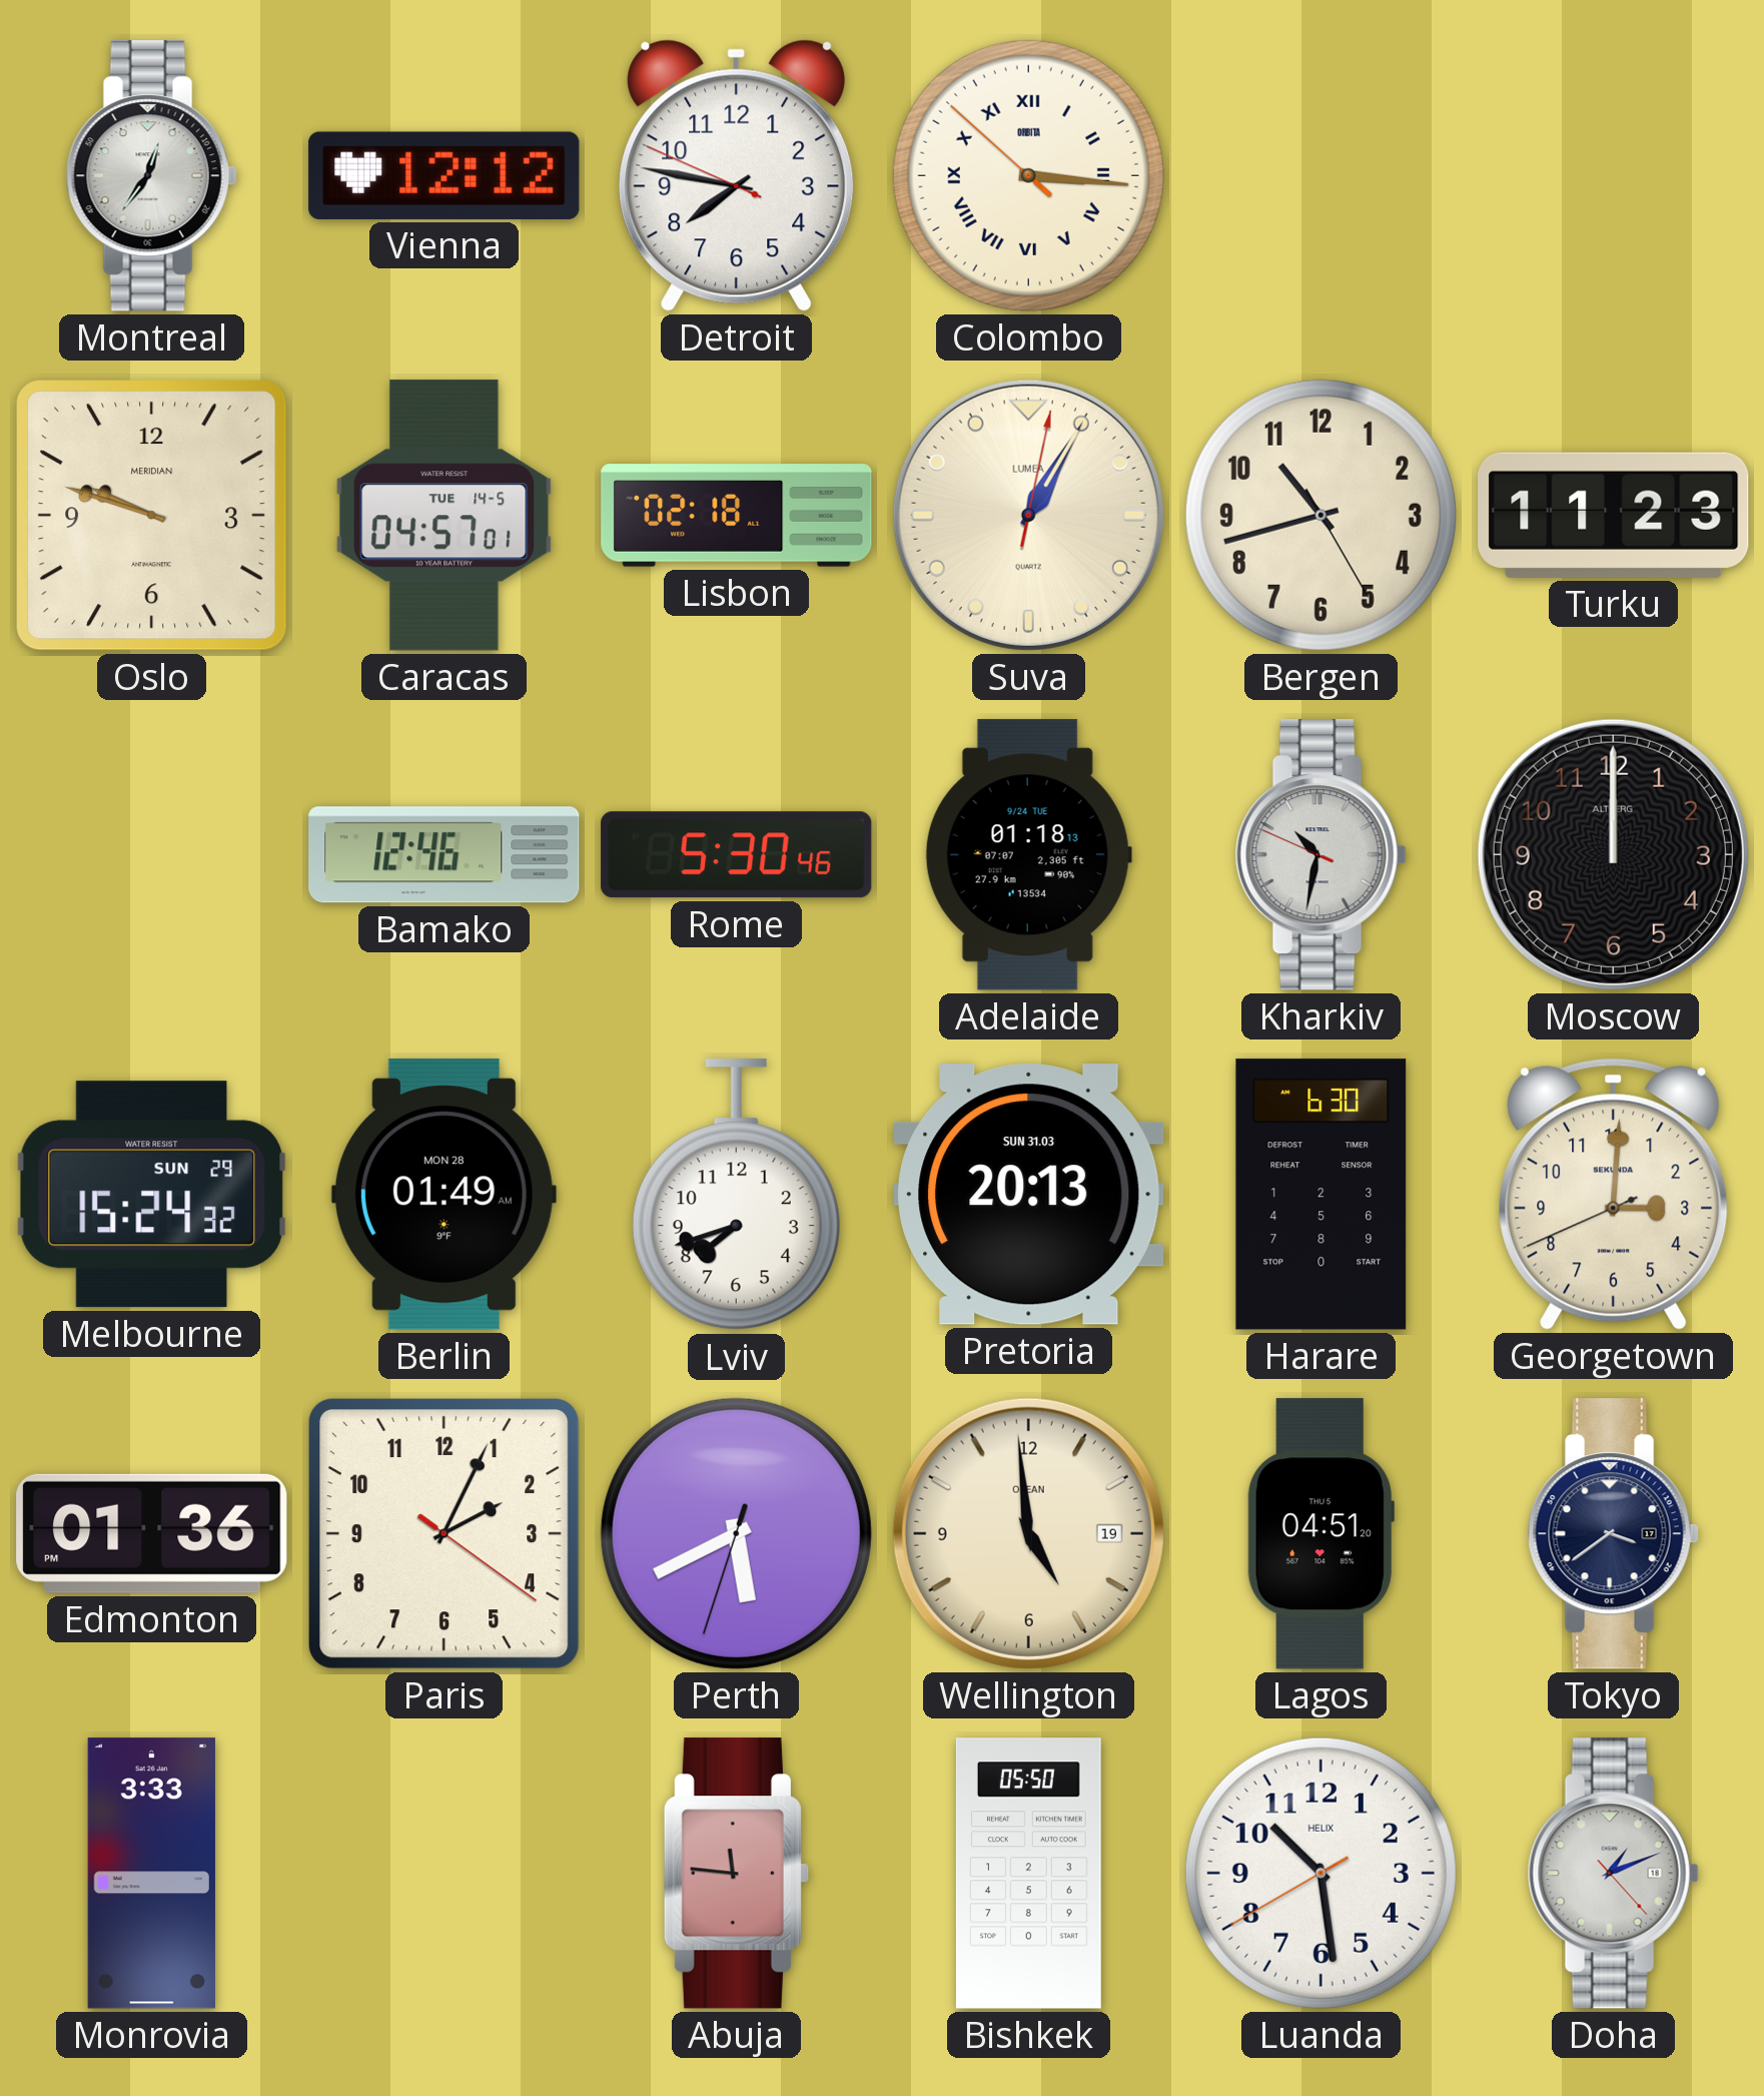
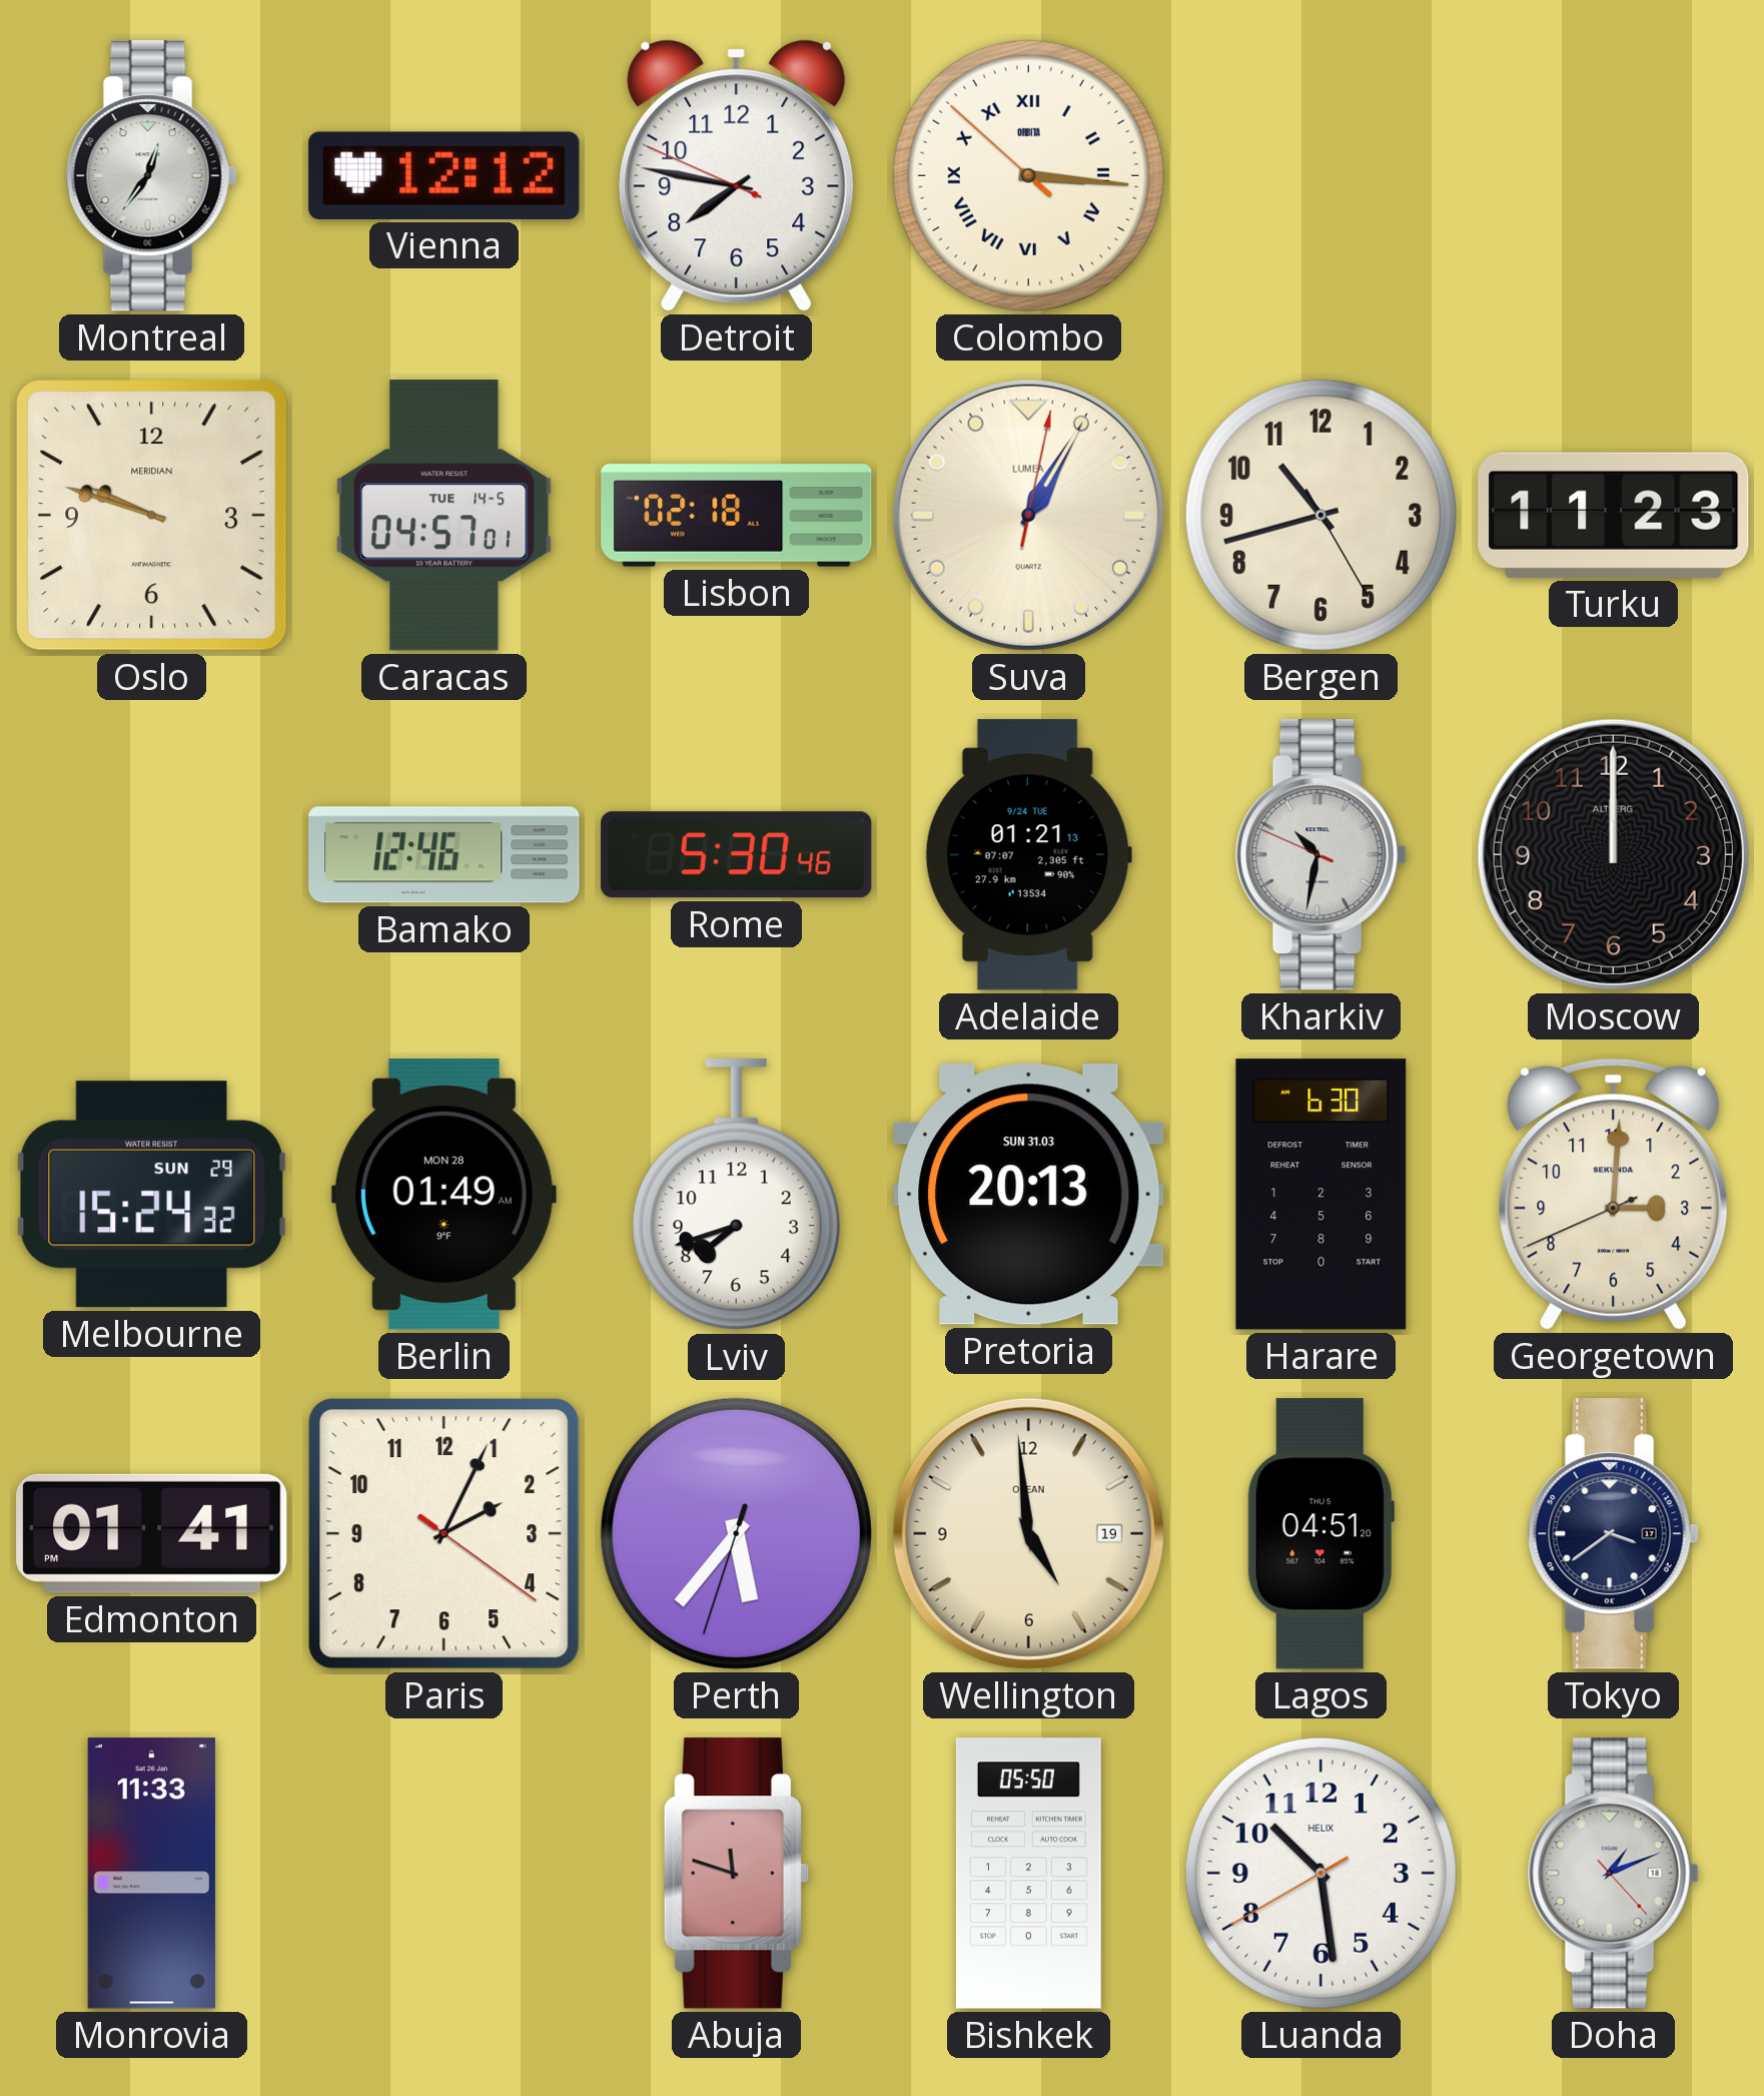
Adelaide: 01:18 -> 01:21 (1028, 855)
Edmonton: 01:36 -> 01:41 (152, 1533)
Perth: 5:40 -> 5:36 (736, 1533)
Monrovia: 3:33 -> 11:33 (151, 1874)
Abuja: 11:46 -> 11:48 (736, 1874)
